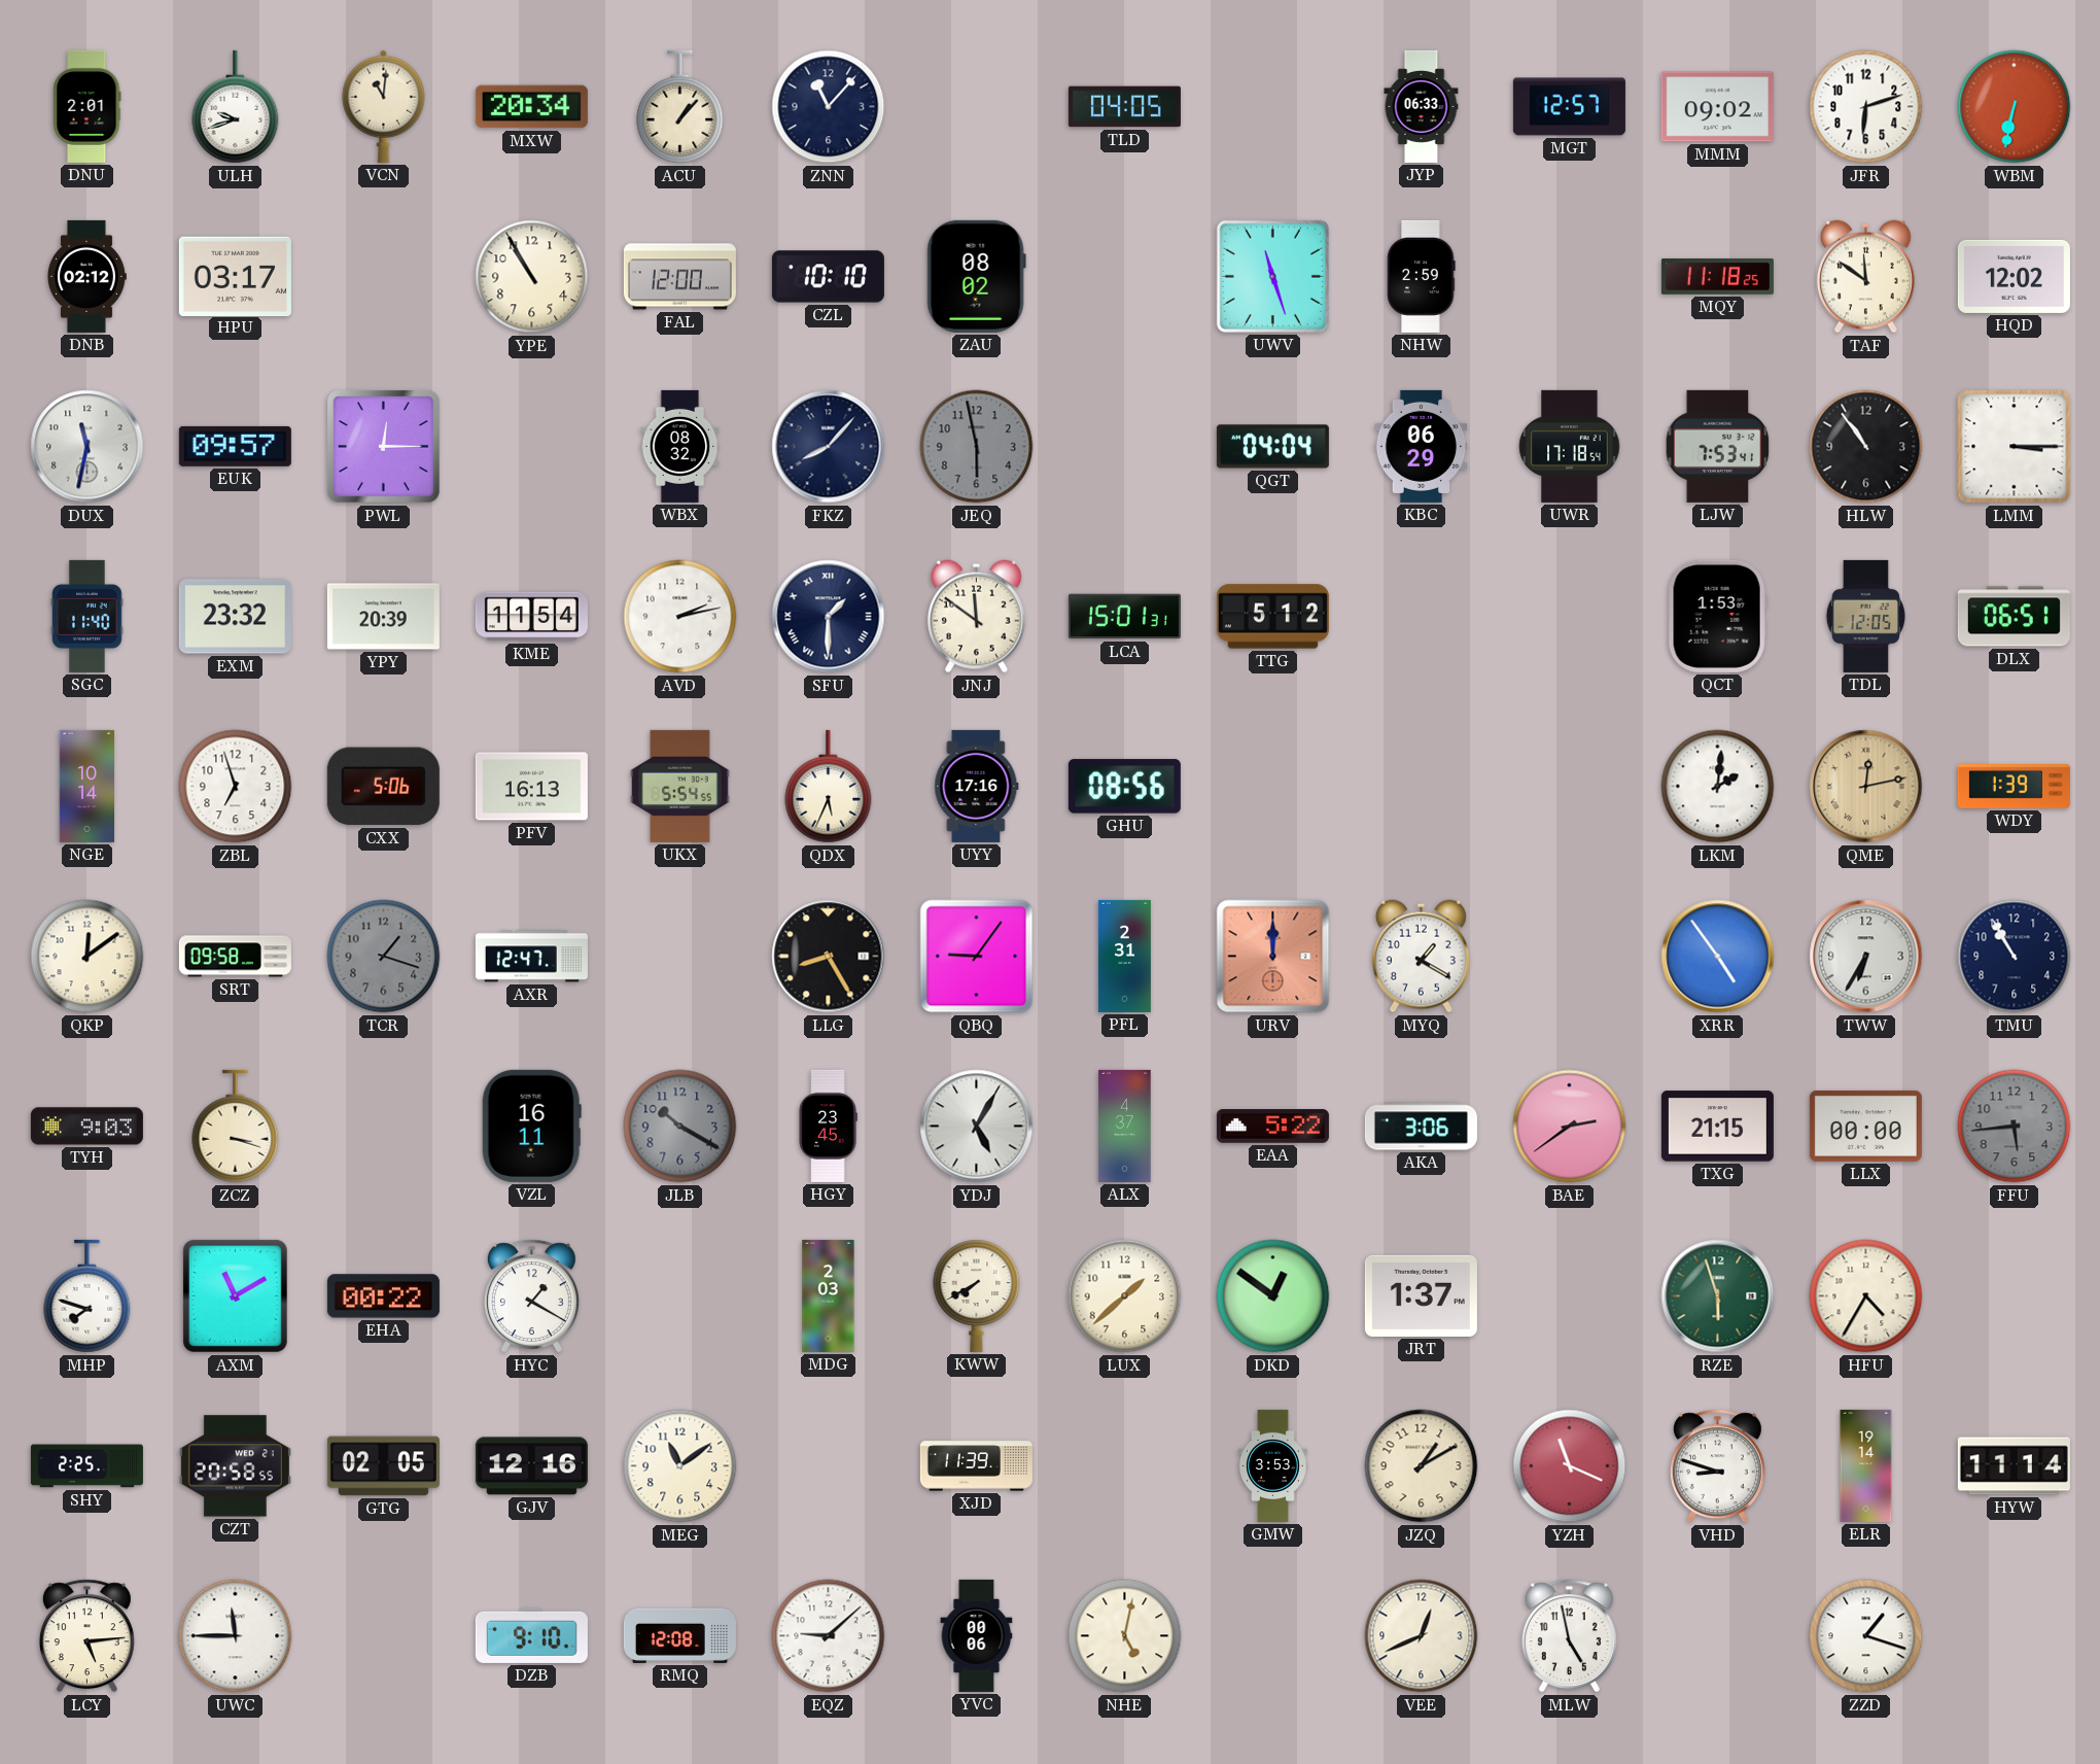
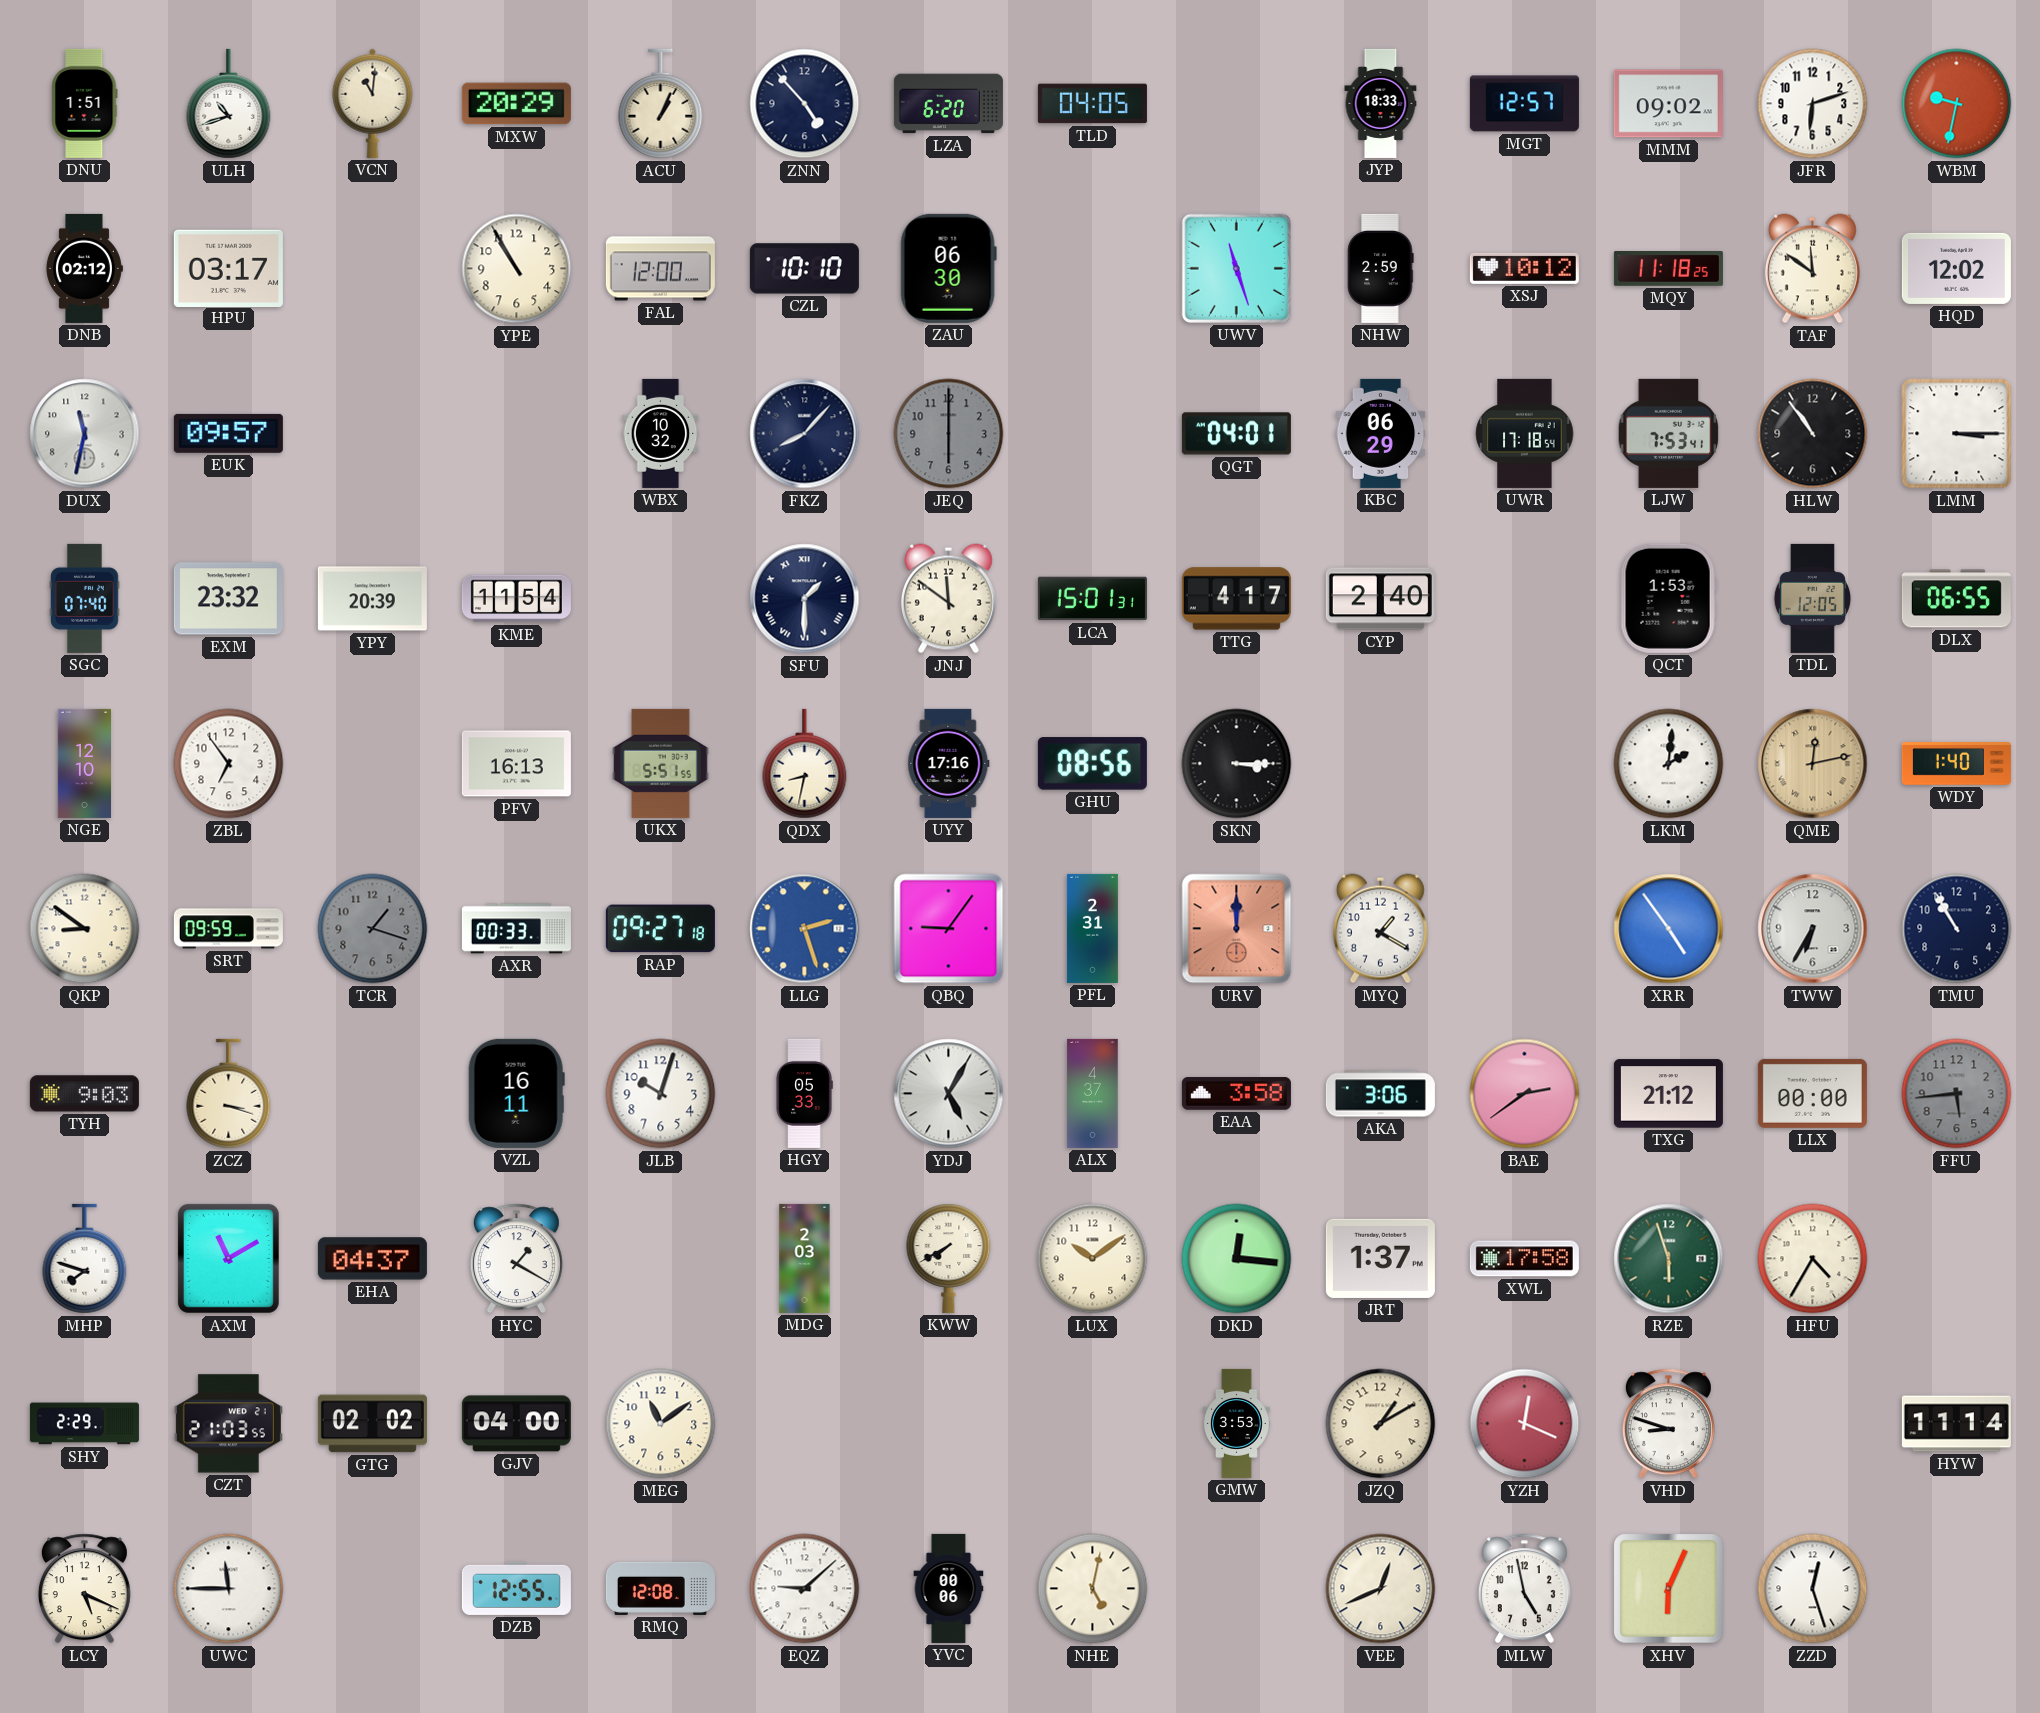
DNU: 2:01 -> 1:51 (85, 103)
ULH: 9:42 -> 10:42 (229, 104)
MXW: 20:34 -> 20:29 (516, 104)
ACU: 1:07 -> 1:04 (661, 104)
ZNN: 11:07 -> 4:53 (805, 104)
LZA: none -> 6:20 (948, 104)
JYP: 06:33 -> 18:33 (1381, 103)
WBM: 6:32 -> 9:32 (1957, 104)
ZAU: 08:02 -> 06:30 (948, 268)
XSJ: none -> 10:12 (1524, 268)
PWL: 12:15 -> none (384, 447)
WBX: 08:32 -> 10:32 (661, 433)
JEQ: 5:58 -> 6:00 (949, 434)
QGT: 04:04 -> 04:01 (1236, 434)
SGC: 11:40 -> 07:40 (85, 598)
AVD: 2:13 -> none (680, 617)
TTG: 5:12 -> 4:17 (1236, 599)
CYP: none -> 2:40 (1380, 599)
DLX: 06:51 -> 06:55 (1956, 599)
NGE: 10:14 -> 12:10 (84, 763)
ZBL: 6:57 -> 6:54 (229, 764)
CXX: 5:06 -> none (383, 787)
UKX: 5:54 -> 5:51 (661, 763)
QDX: 5:34 -> 8:32 (805, 764)
SKN: none -> 3:15 (1237, 764)
WDY: 1:39 -> 1:40 (1956, 764)
QKP: 12:09 -> 8:51 (85, 929)
SRT: 09:58 -> 09:59 (228, 929)
AXR: 12:47 -> 00:33 (516, 929)
RAP: none -> 09:27 (660, 929)
LLG: 8:25 -> 2:27 (805, 929)
LLG dial: black -> blue (805, 929)
JLB: 10:20 -> 10:03 (661, 1094)
JLB dial: grey -> white (661, 1094)
HGY: 23:45 -> 05:33 (804, 1093)
EAA: 5:22 -> 3:58 (1236, 1094)
TXG: 21:15 -> 21:12 (1668, 1094)
EHA: 00:22 -> 04:37 (372, 1259)
LUX: 1:38 -> 10:09 (1093, 1259)
DKD: 12:51 -> 12:16 (1237, 1259)
XWL: none -> 17:58 (1524, 1259)
SHY: 2:25 -> 2:29 (84, 1424)
CZT: 20:58 -> 21:03 (228, 1424)
GTG: 02:05 -> 02:02 (372, 1424)
GJV: 12:16 -> 04:00 (516, 1424)
XJD: 11:39 -> none (976, 1466)
YZH: 11:19 -> 12:19 (1525, 1424)
ELR: 19:14 -> none (1866, 1465)
LCY: 5:14 -> 5:19 (84, 1589)
DZB: 9:10 -> 12:55 (516, 1588)
XHV: none -> 6:04 (1669, 1589)
ZZD: 1:18 -> 12:27 (1813, 1589)
